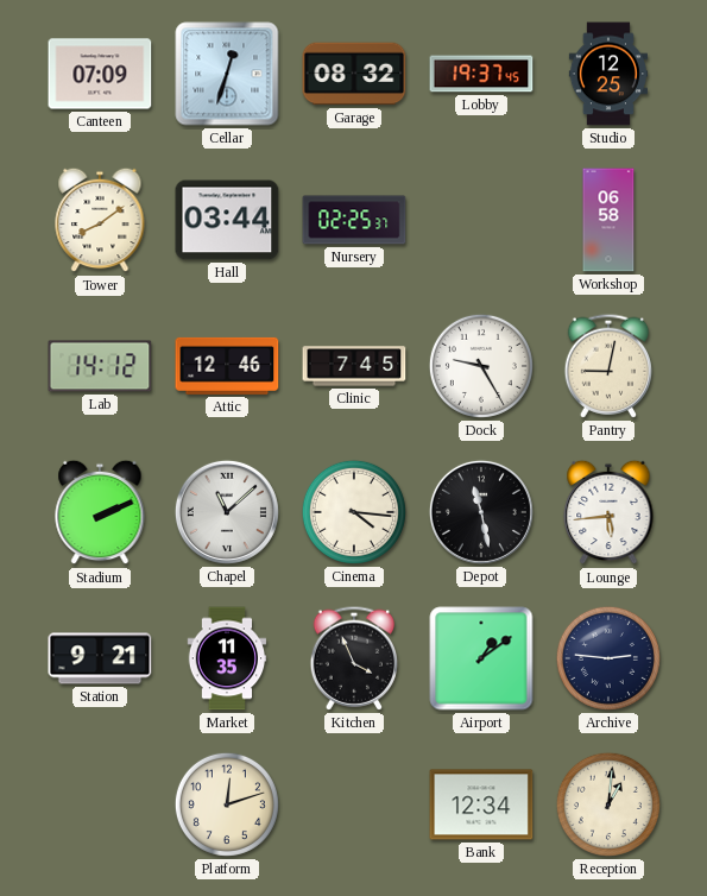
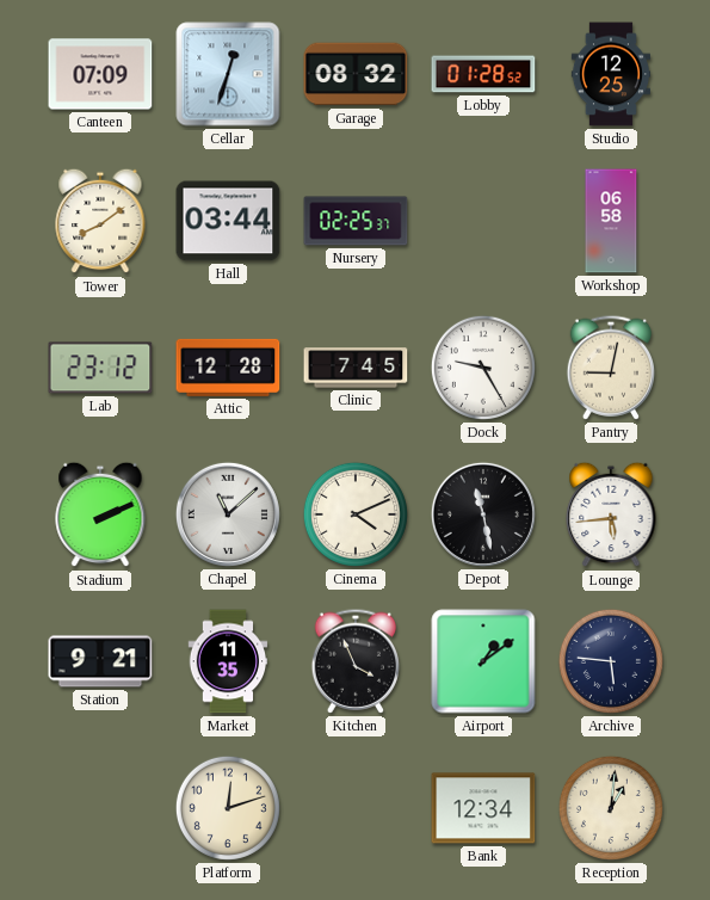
Lobby: 19:37 -> 01:28 (483, 74)
Lab: 14:12 -> 23:12 (100, 368)
Attic: 12:46 -> 12:28 (228, 368)
Cinema: 4:16 -> 4:11 (356, 514)
Archive: 2:46 -> 5:46 (611, 661)
